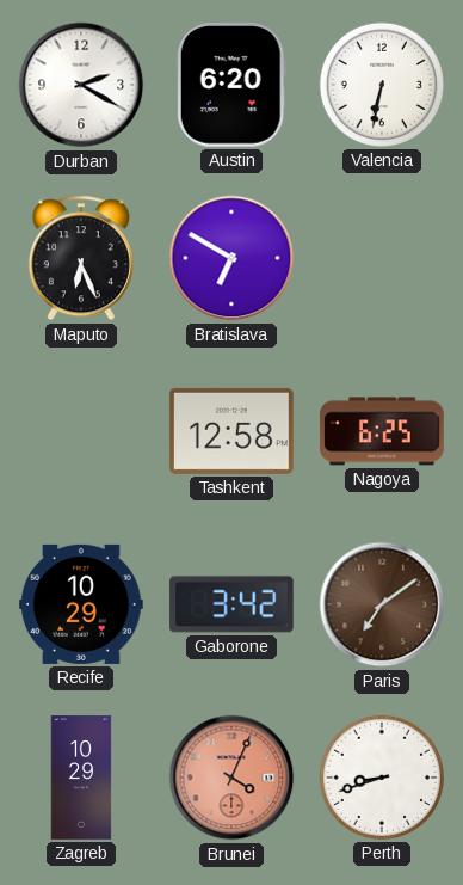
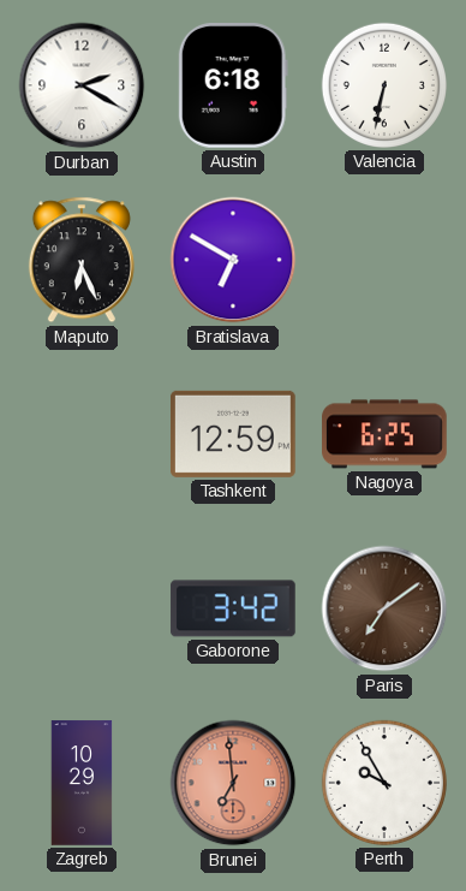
Austin: 6:20 -> 6:18 (233, 87)
Tashkent: 12:58 -> 12:59 (234, 434)
Recife: 10:29 -> none (81, 604)
Brunei: 4:04 -> 6:59 (233, 783)
Perth: 8:42 -> 9:55 (384, 783)
